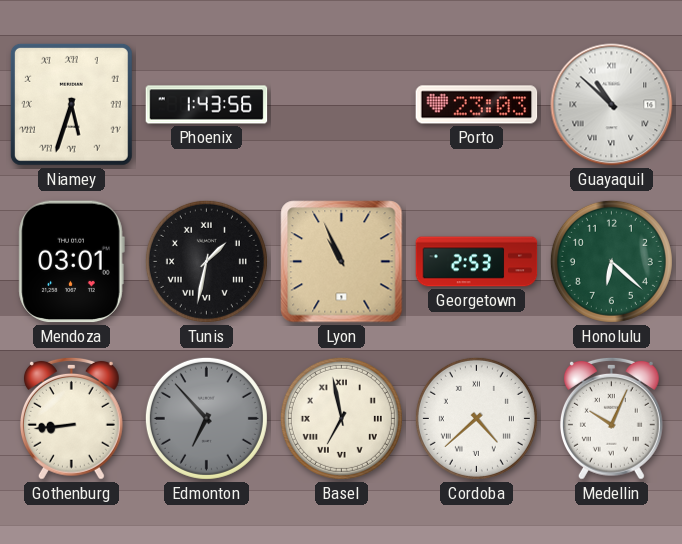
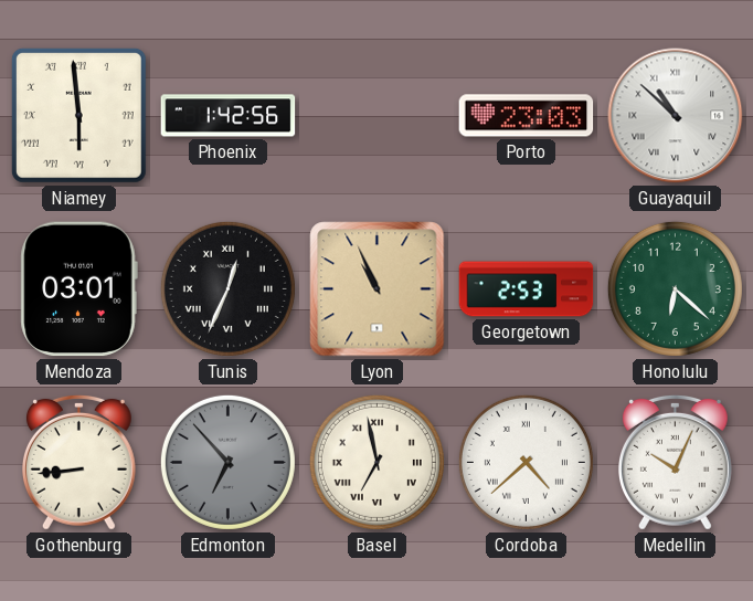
Niamey: 5:33 -> 5:59 (78, 115)
Phoenix: 1:43 -> 1:42 (229, 116)
Tunis: 1:32 -> 12:34 (227, 288)
